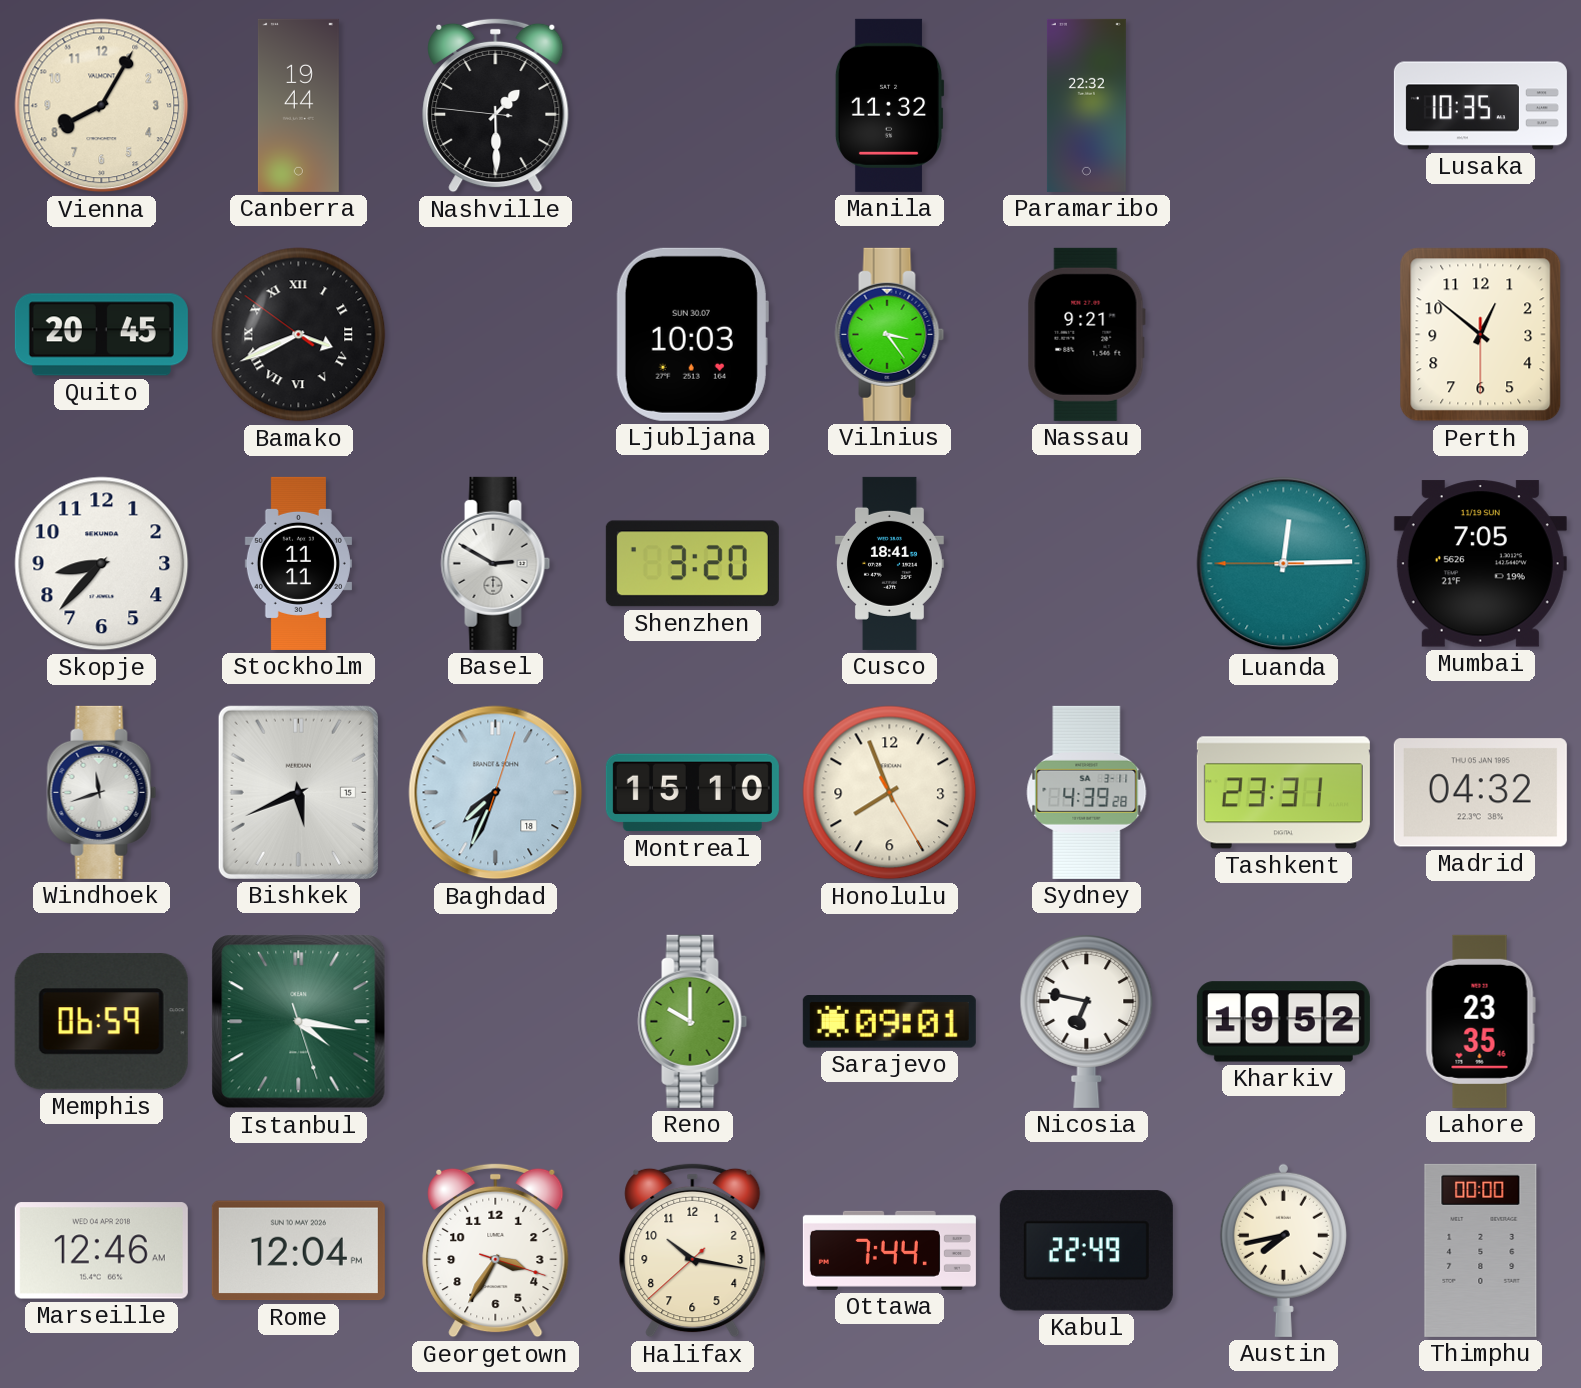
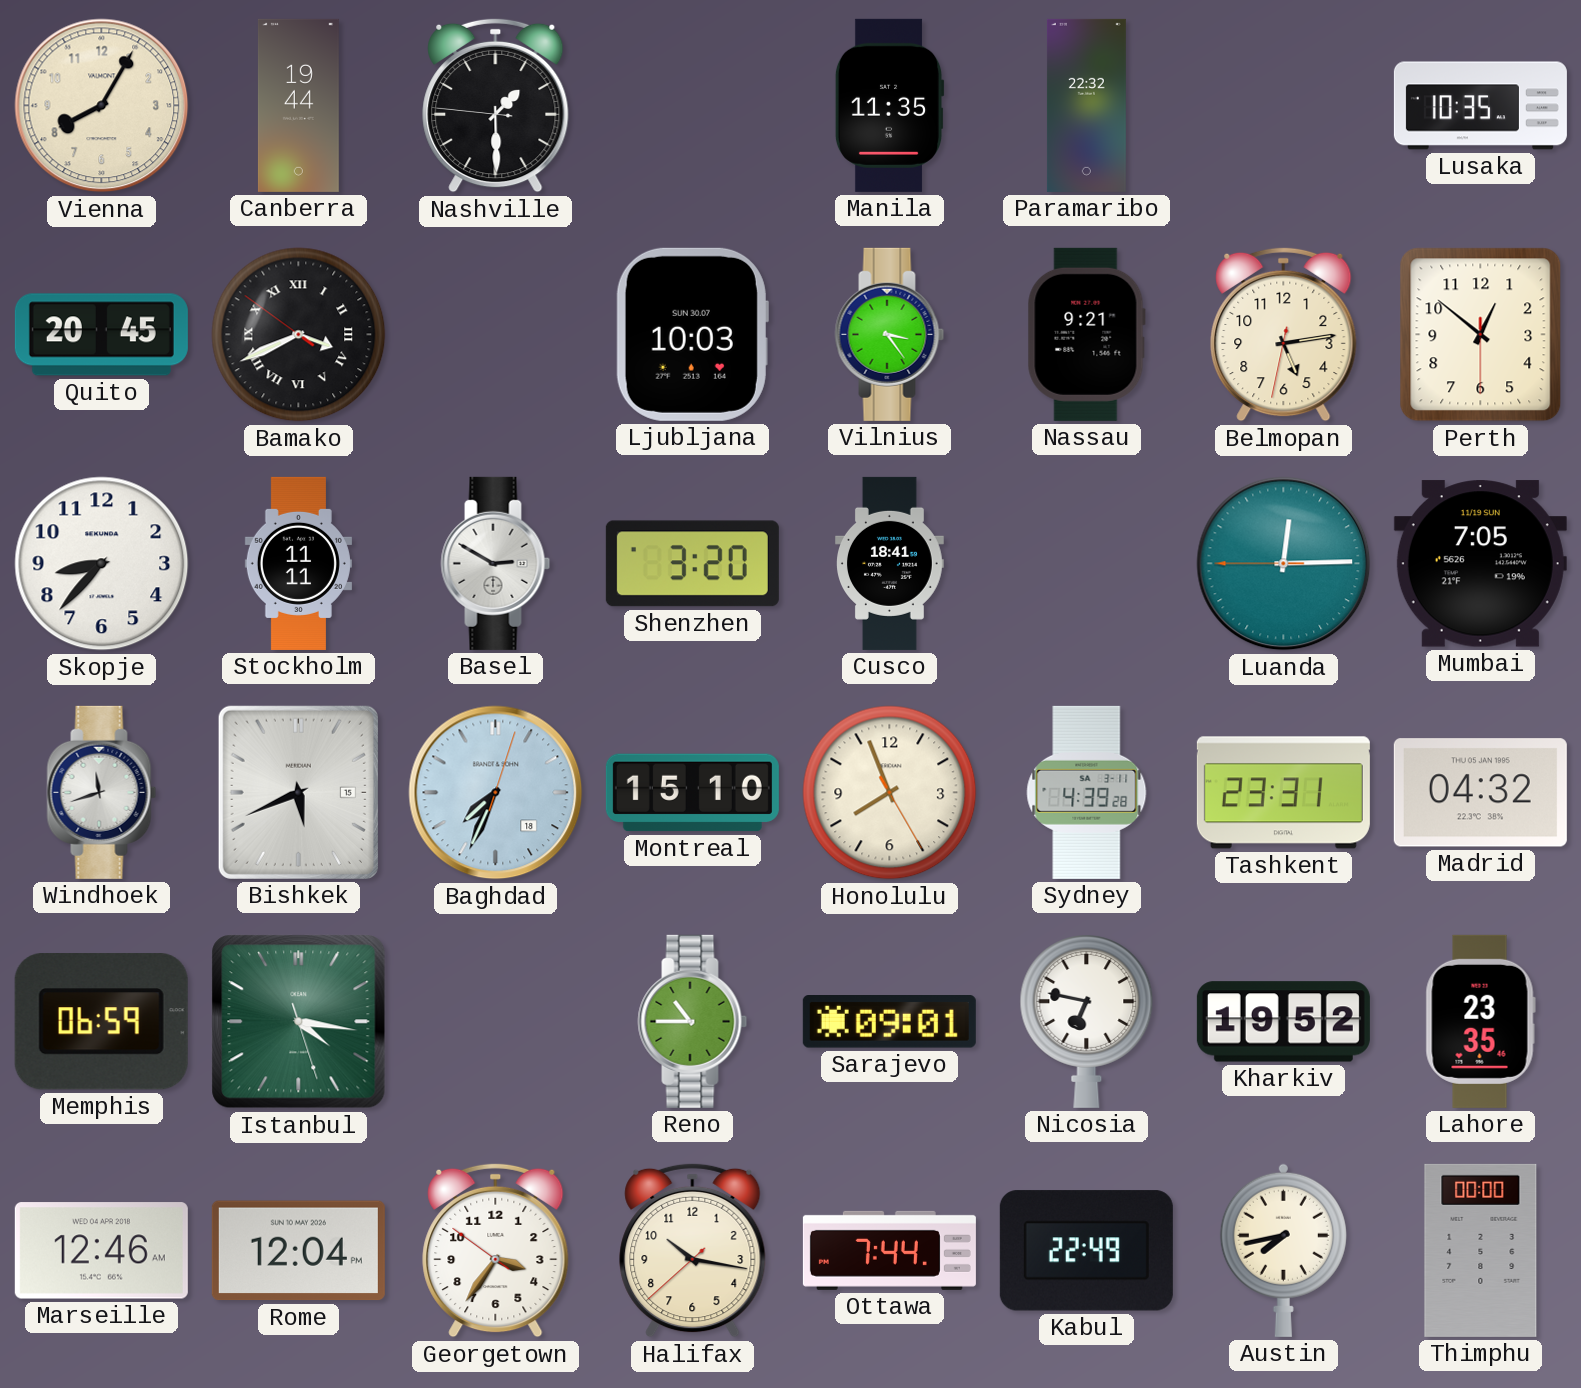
Manila: 11:32 -> 11:35 (889, 105)
Belmopan: none -> 5:13 (1284, 334)
Reno: 10:00 -> 10:45 (693, 1021)
Georgetown: 3:35:18 -> 3:35:51 (496, 1250)
